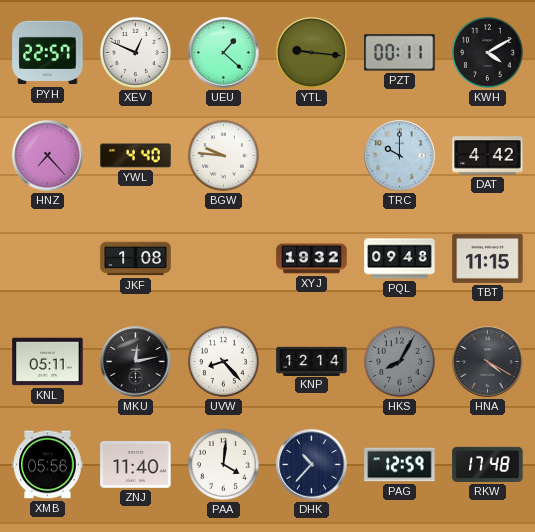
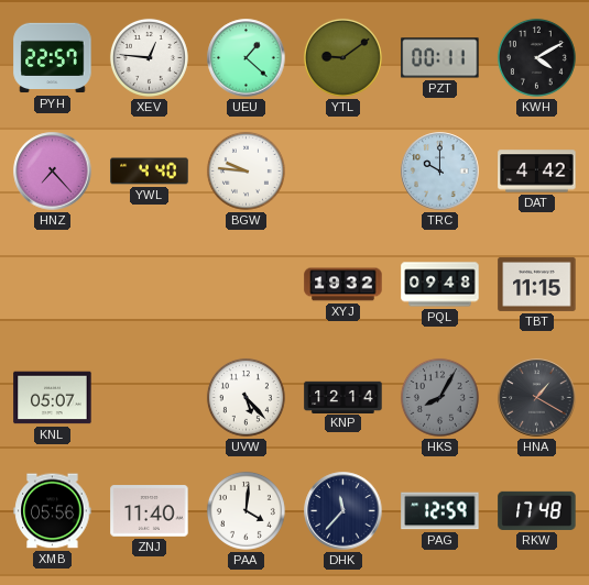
XEV: 12:49 -> 12:46 (149, 57)
YTL: 9:16 -> 9:09 (342, 57)
JKF: 1:08 -> none (136, 259)
KNL: 05:11 -> 05:07 (53, 398)
MKU: 12:13 -> none (136, 362)
UVW: 8:23 -> 5:23 (246, 397)
HNA: 4:20 -> 1:20 (537, 398)
DHK: 10:37 -> 11:37 (343, 511)
